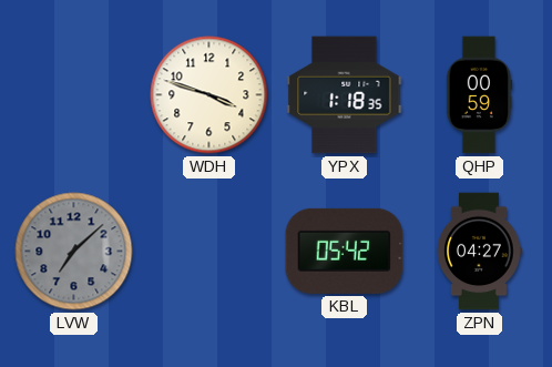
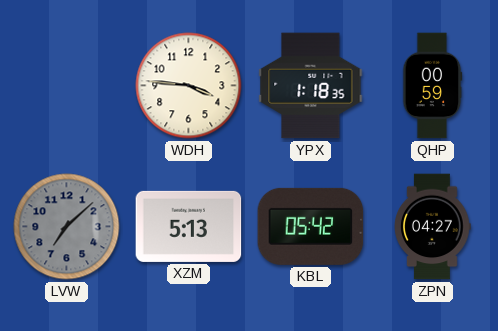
WDH: 3:48 -> 3:46 (189, 86)
XZM: none -> 5:13 (189, 226)
